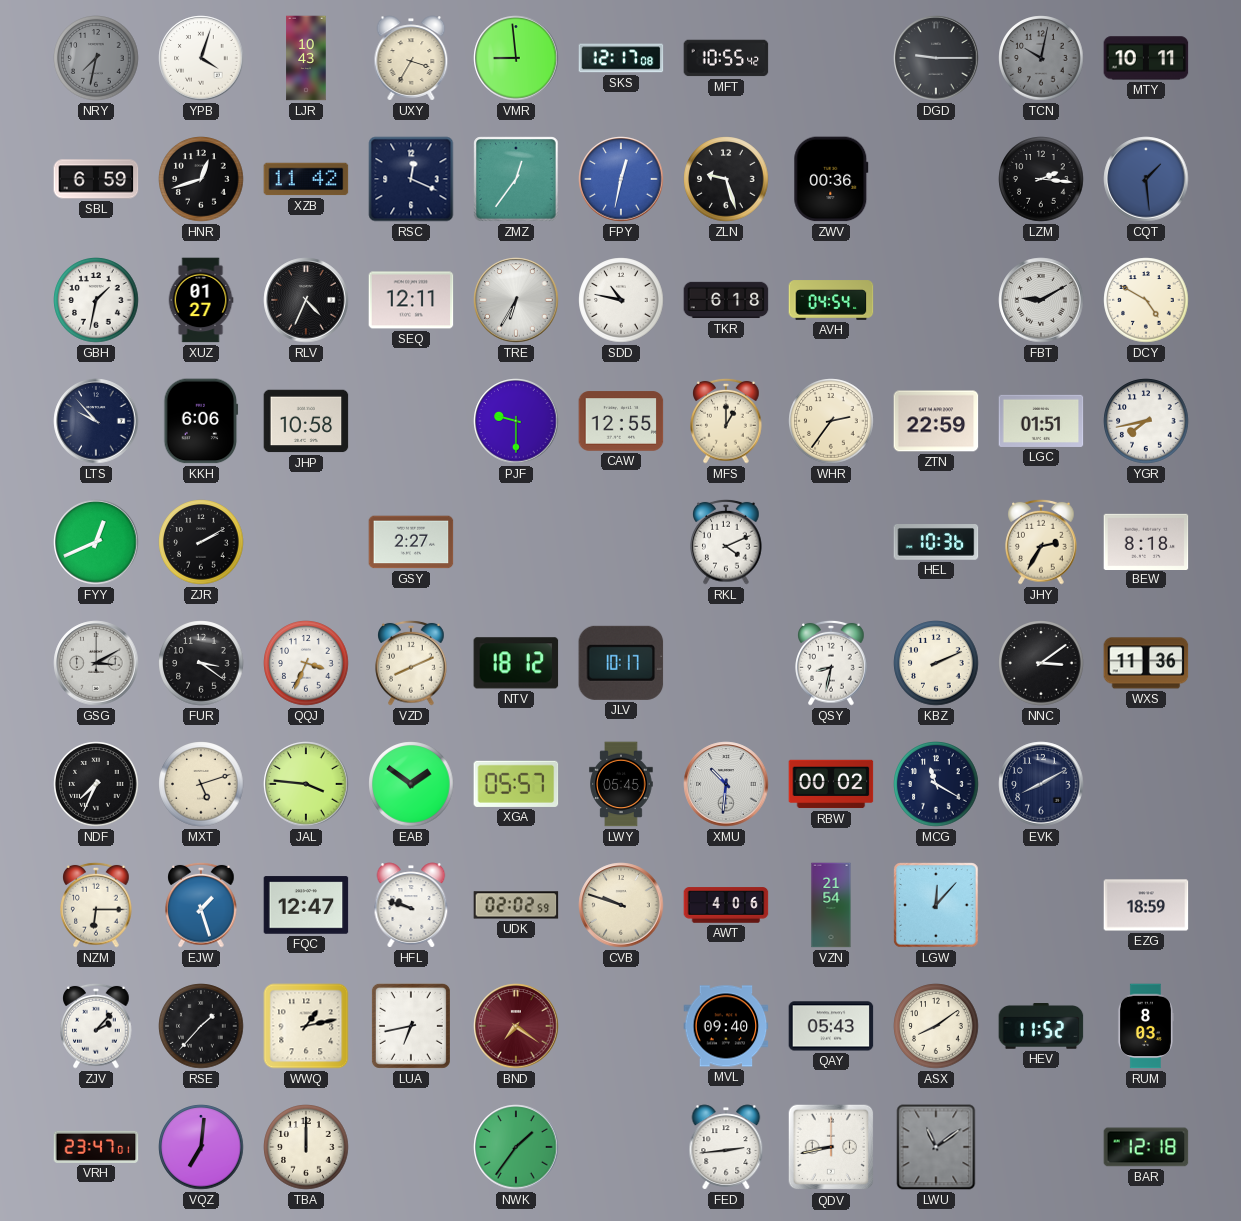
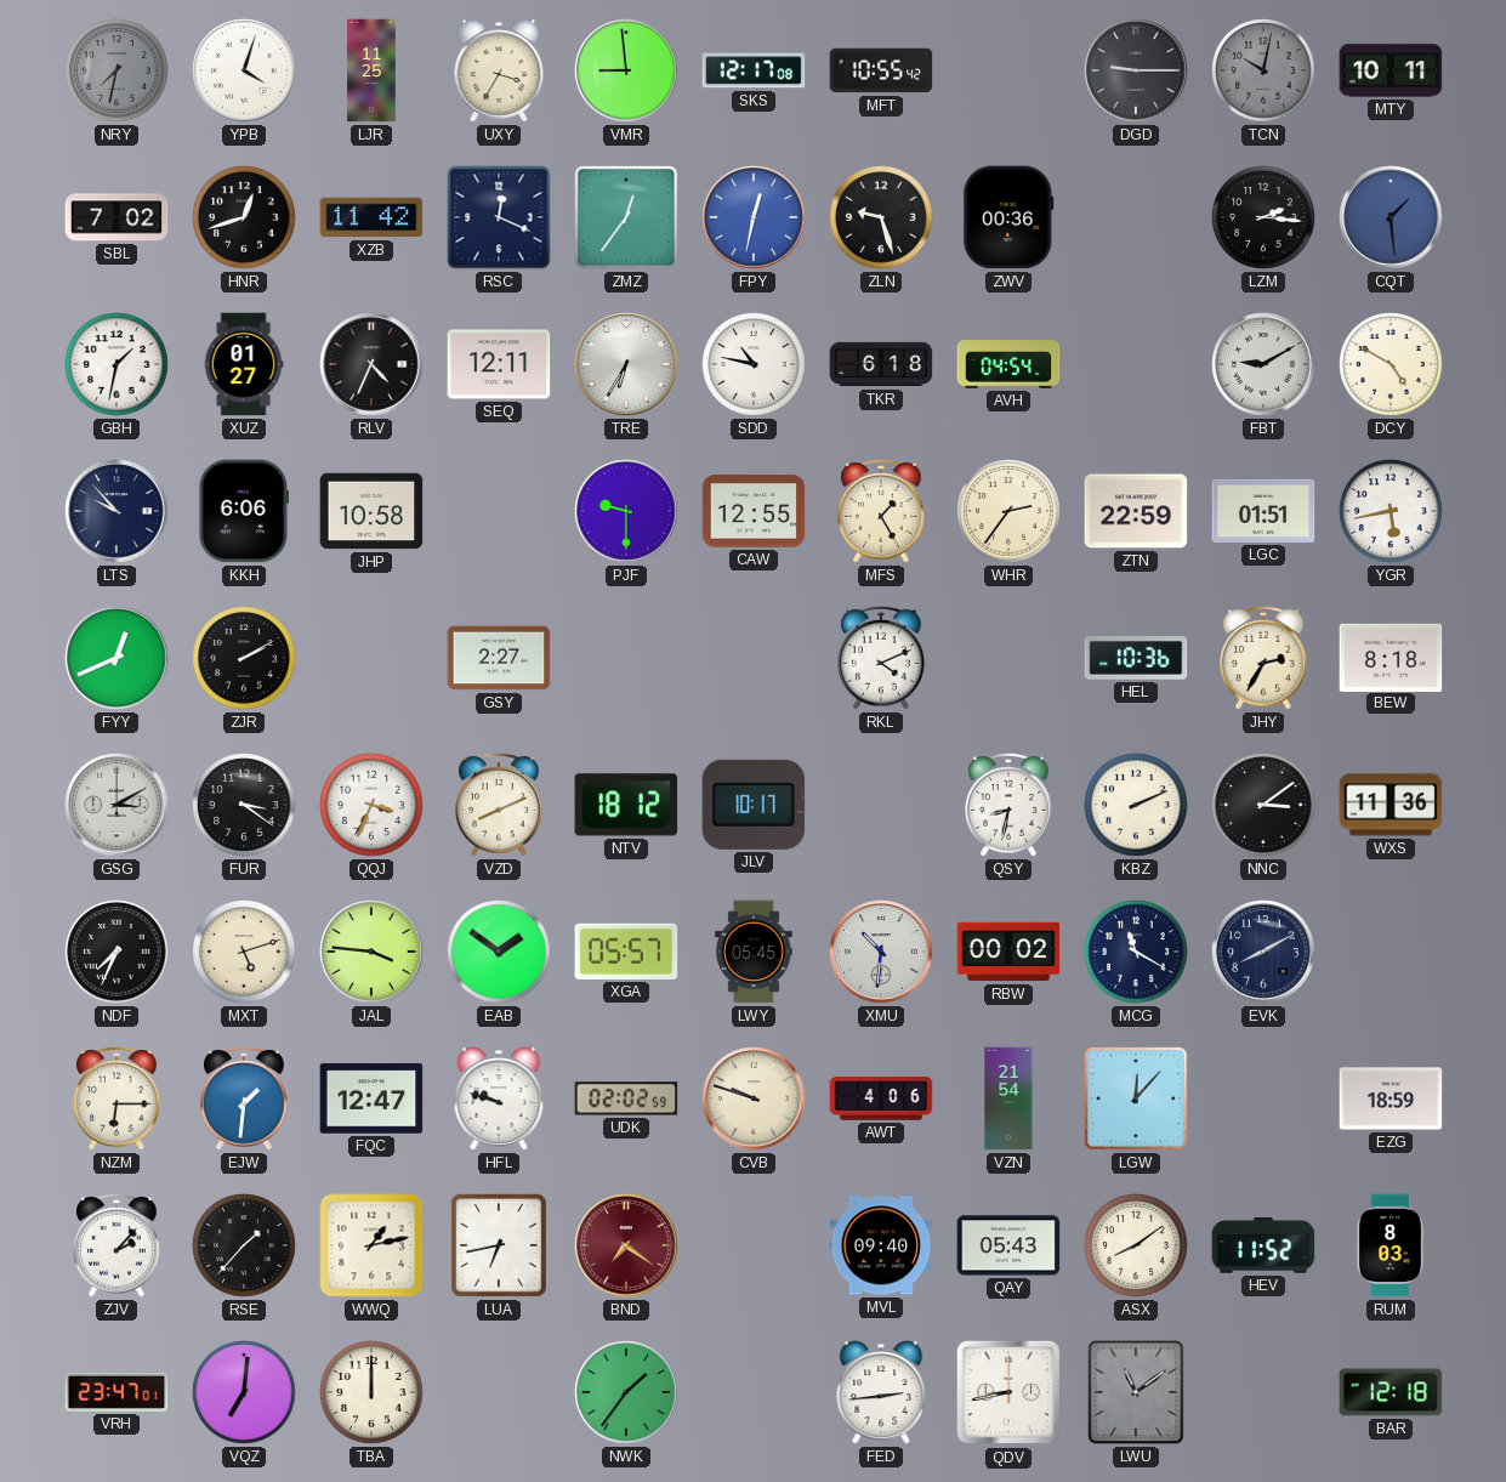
LJR: 10:43 -> 11:25 (371, 70)
SBL: 6:59 -> 7:02 (116, 217)
MFS: 1:00 -> 1:25 (881, 511)
YGR: 7:43 -> 5:43 (1391, 511)
EJW: 1:27 -> 1:31 (244, 1098)
